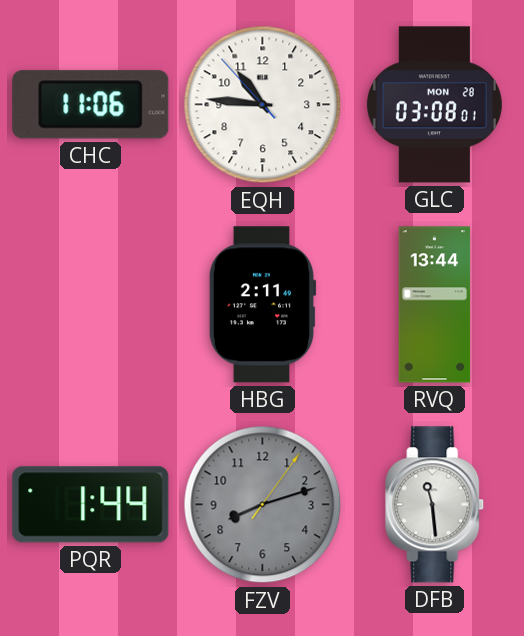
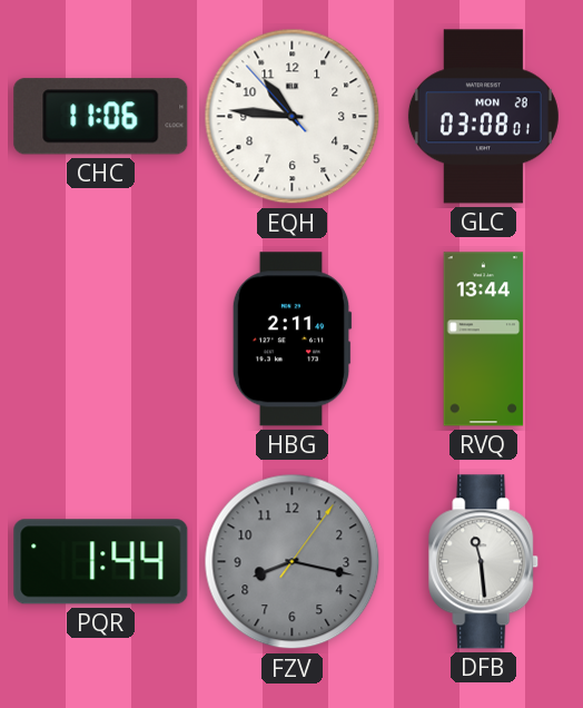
FZV: 8:12 -> 8:17 (293, 562)
